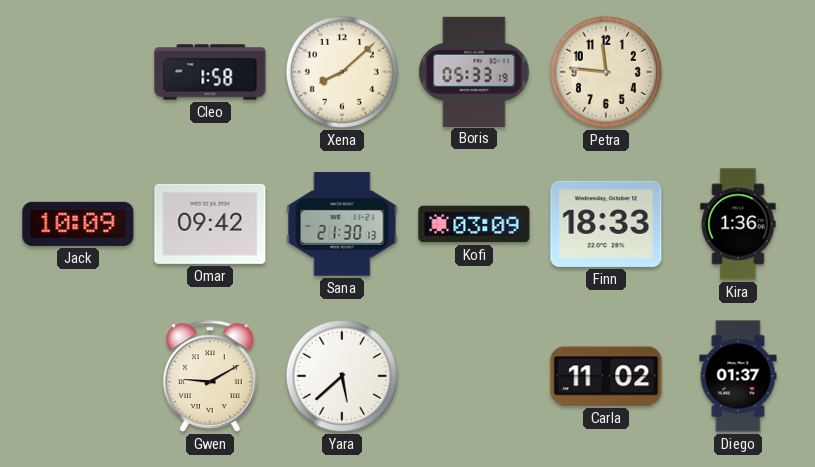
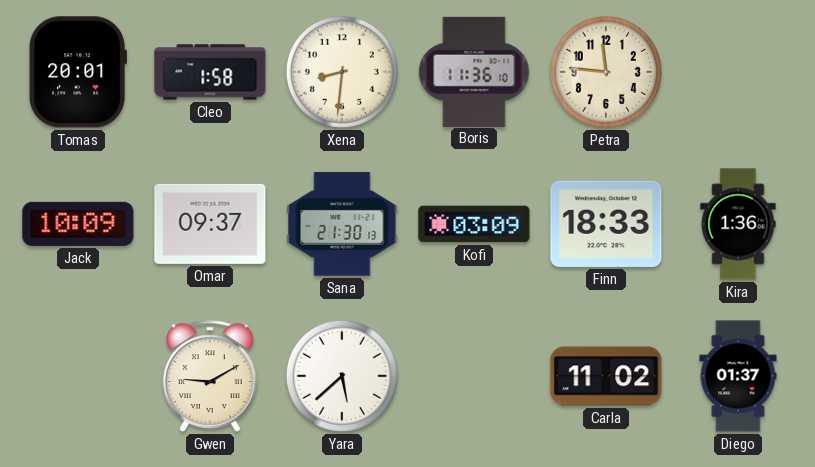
Tomas: none -> 20:01 (78, 72)
Xena: 8:08 -> 8:31 (342, 72)
Boris: 05:33 -> 11:36 (474, 71)
Omar: 09:42 -> 09:37 (210, 224)
